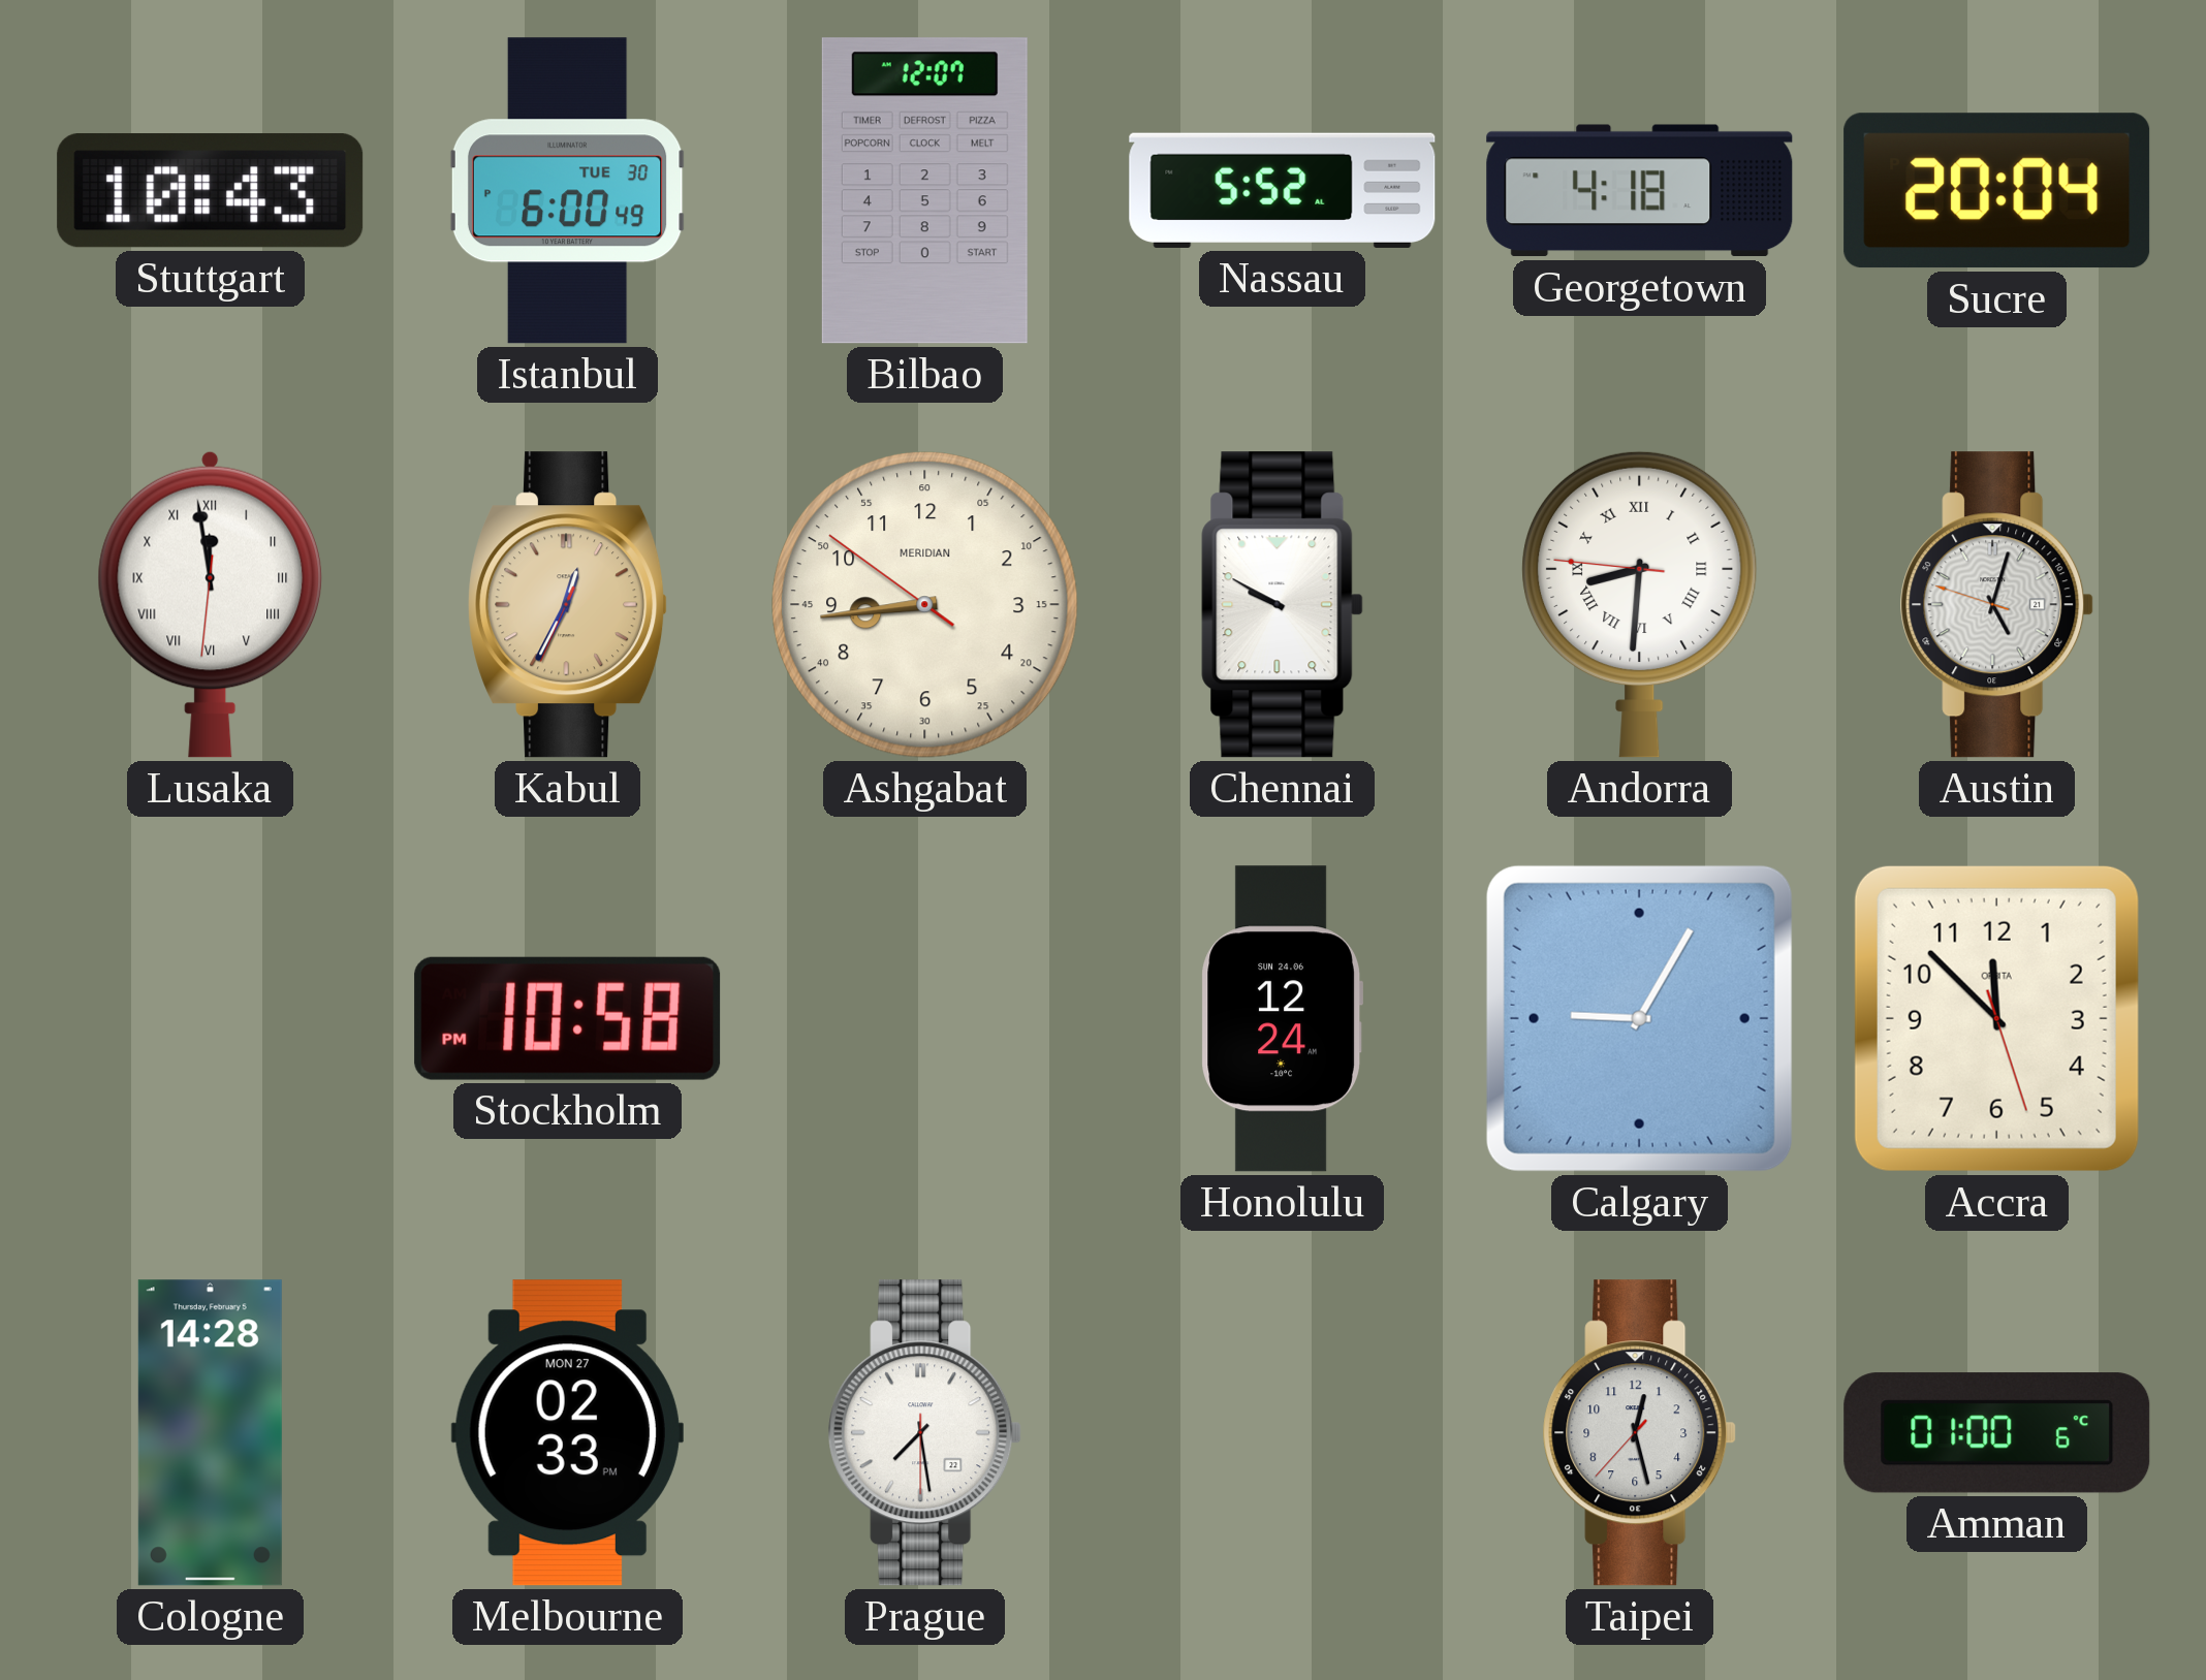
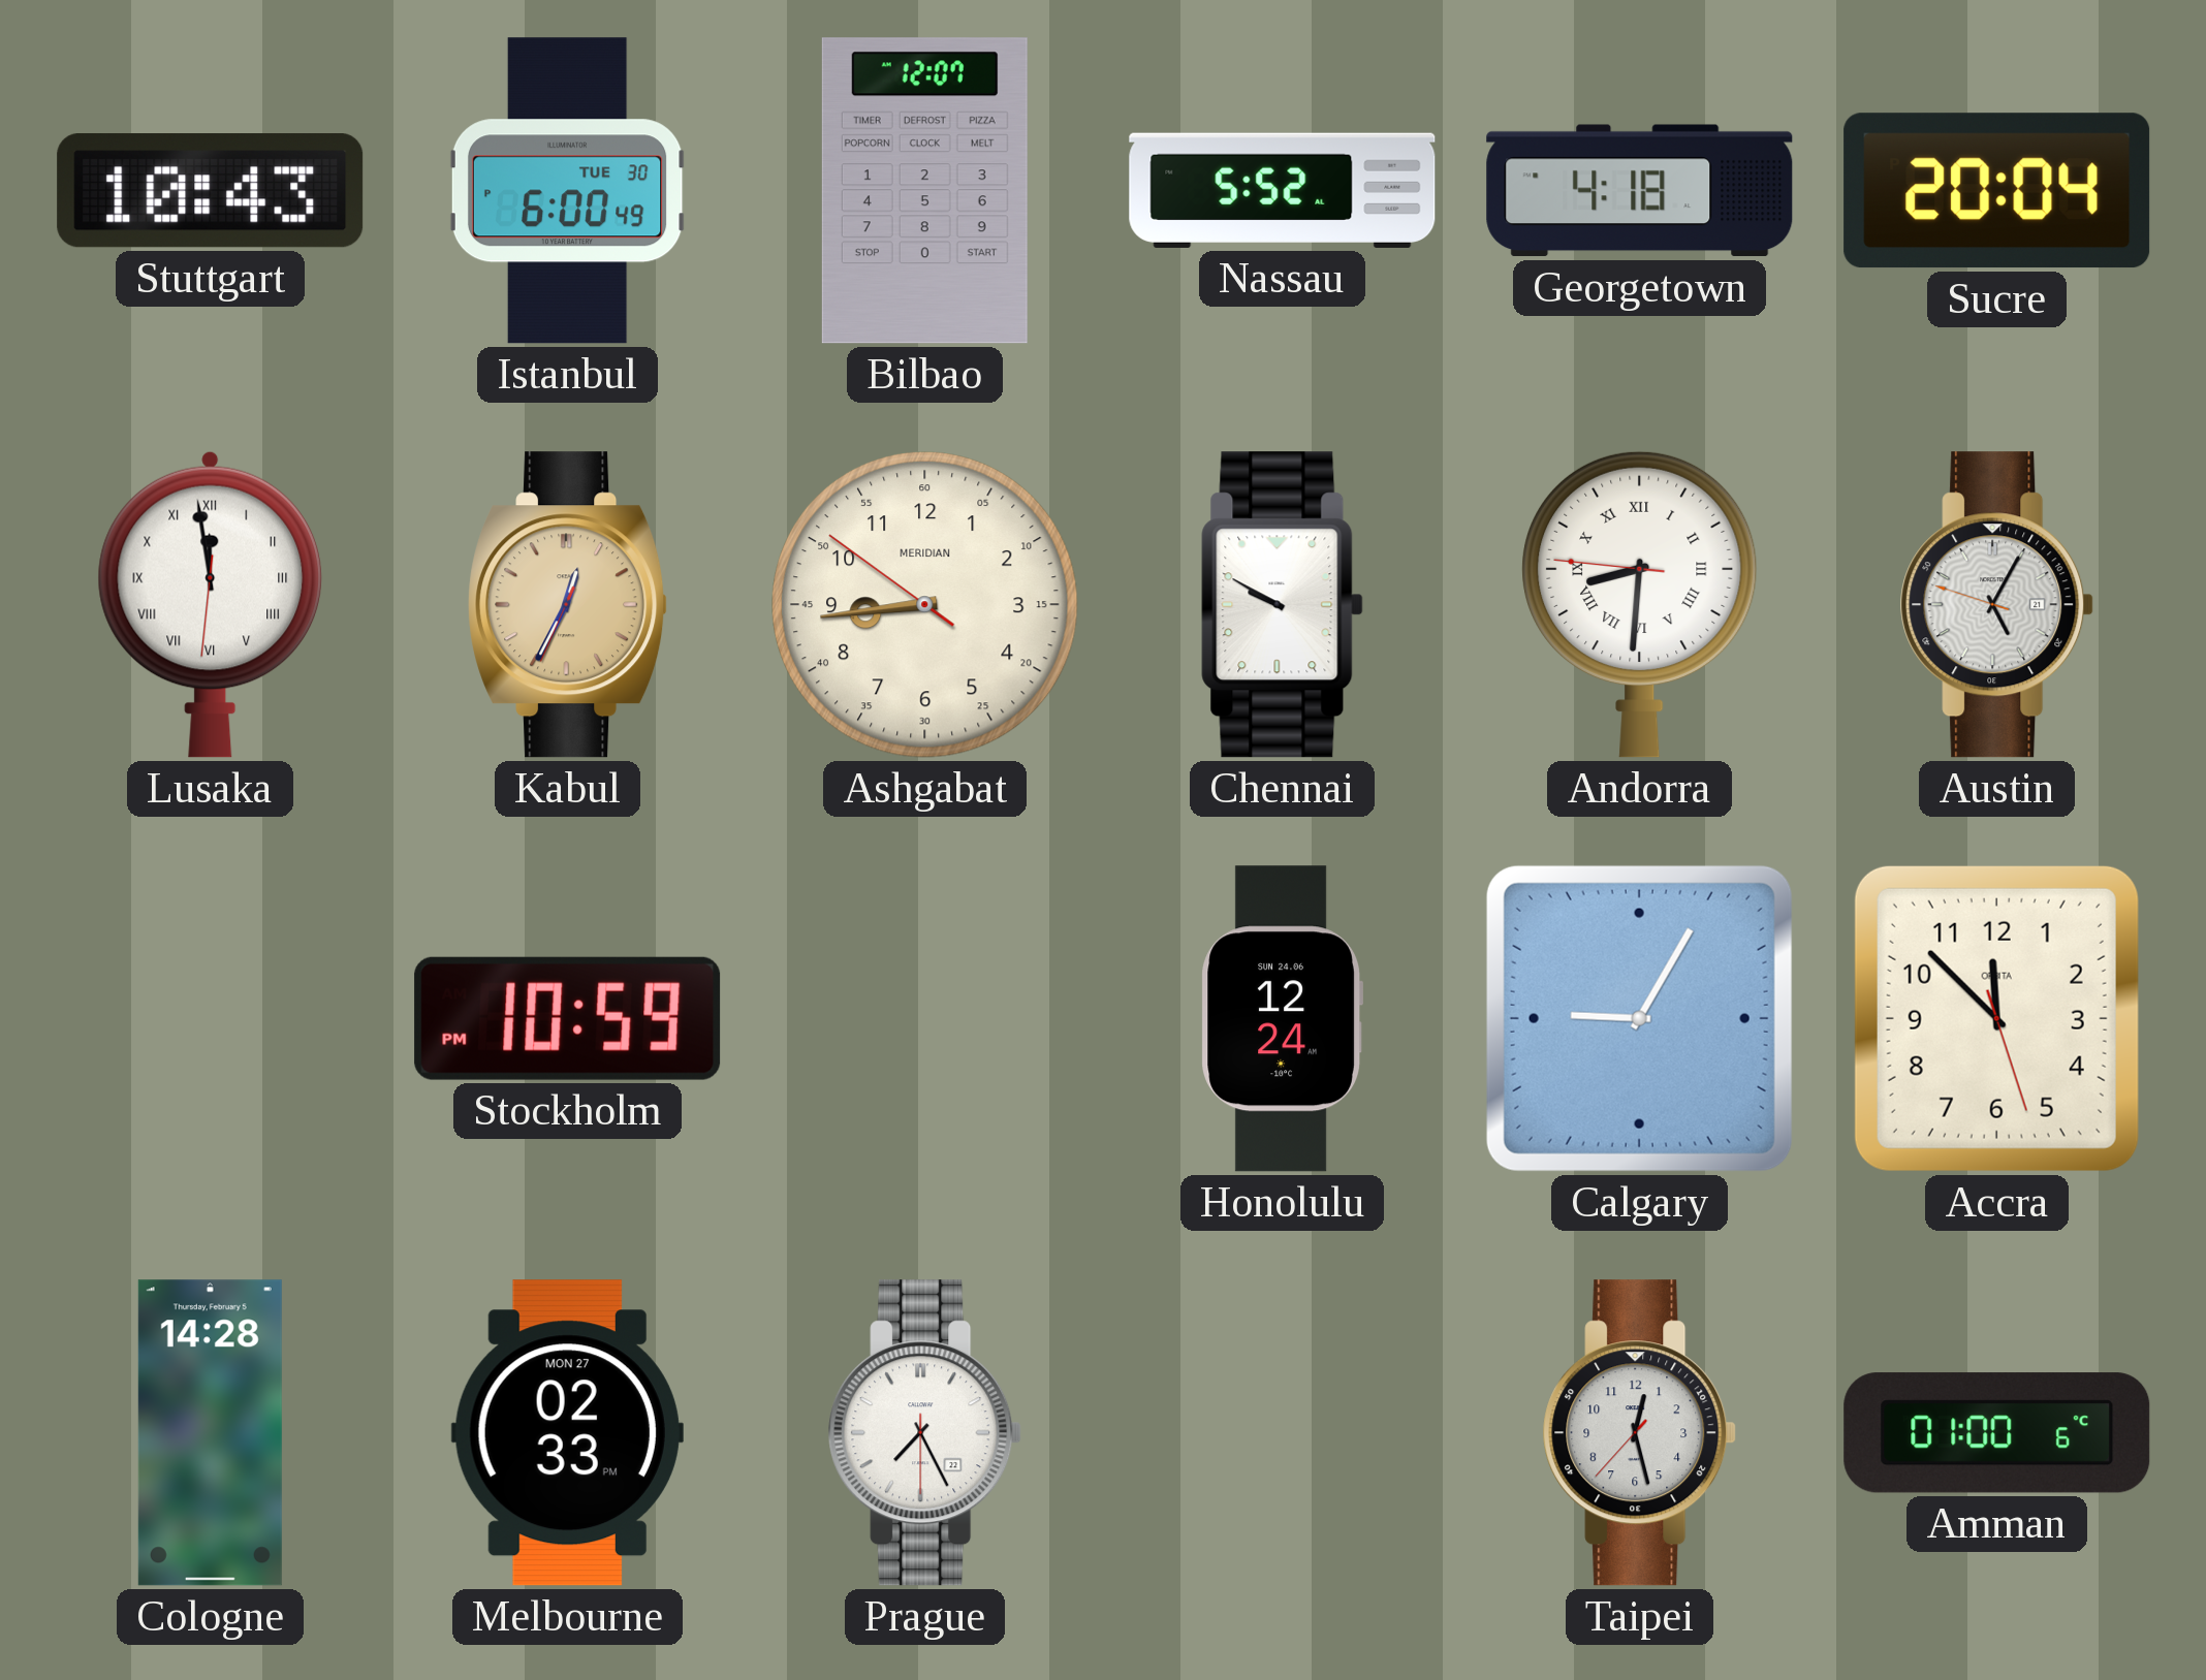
Austin: 5:02 -> 5:04 (1997, 605)
Stockholm: 10:58 -> 10:59 (568, 1018)
Prague: 7:28 -> 7:25 (925, 1433)
